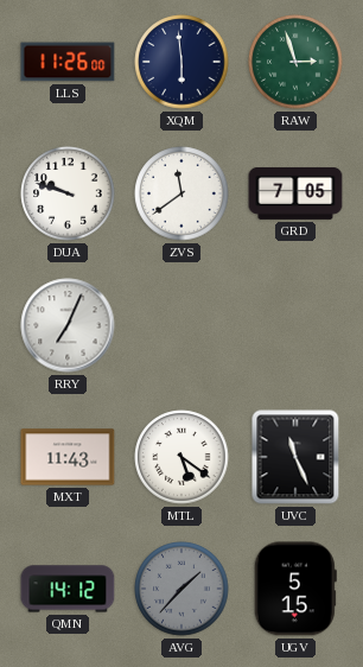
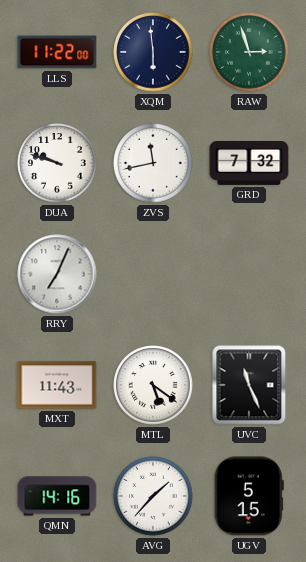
LLS: 11:26 -> 11:22 (57, 52)
ZVS: 11:39 -> 11:43 (153, 163)
GRD: 7:05 -> 7:32 (249, 163)
QMN: 14:12 -> 14:16 (57, 496)
AVG dial: grey -> white (153, 496)
